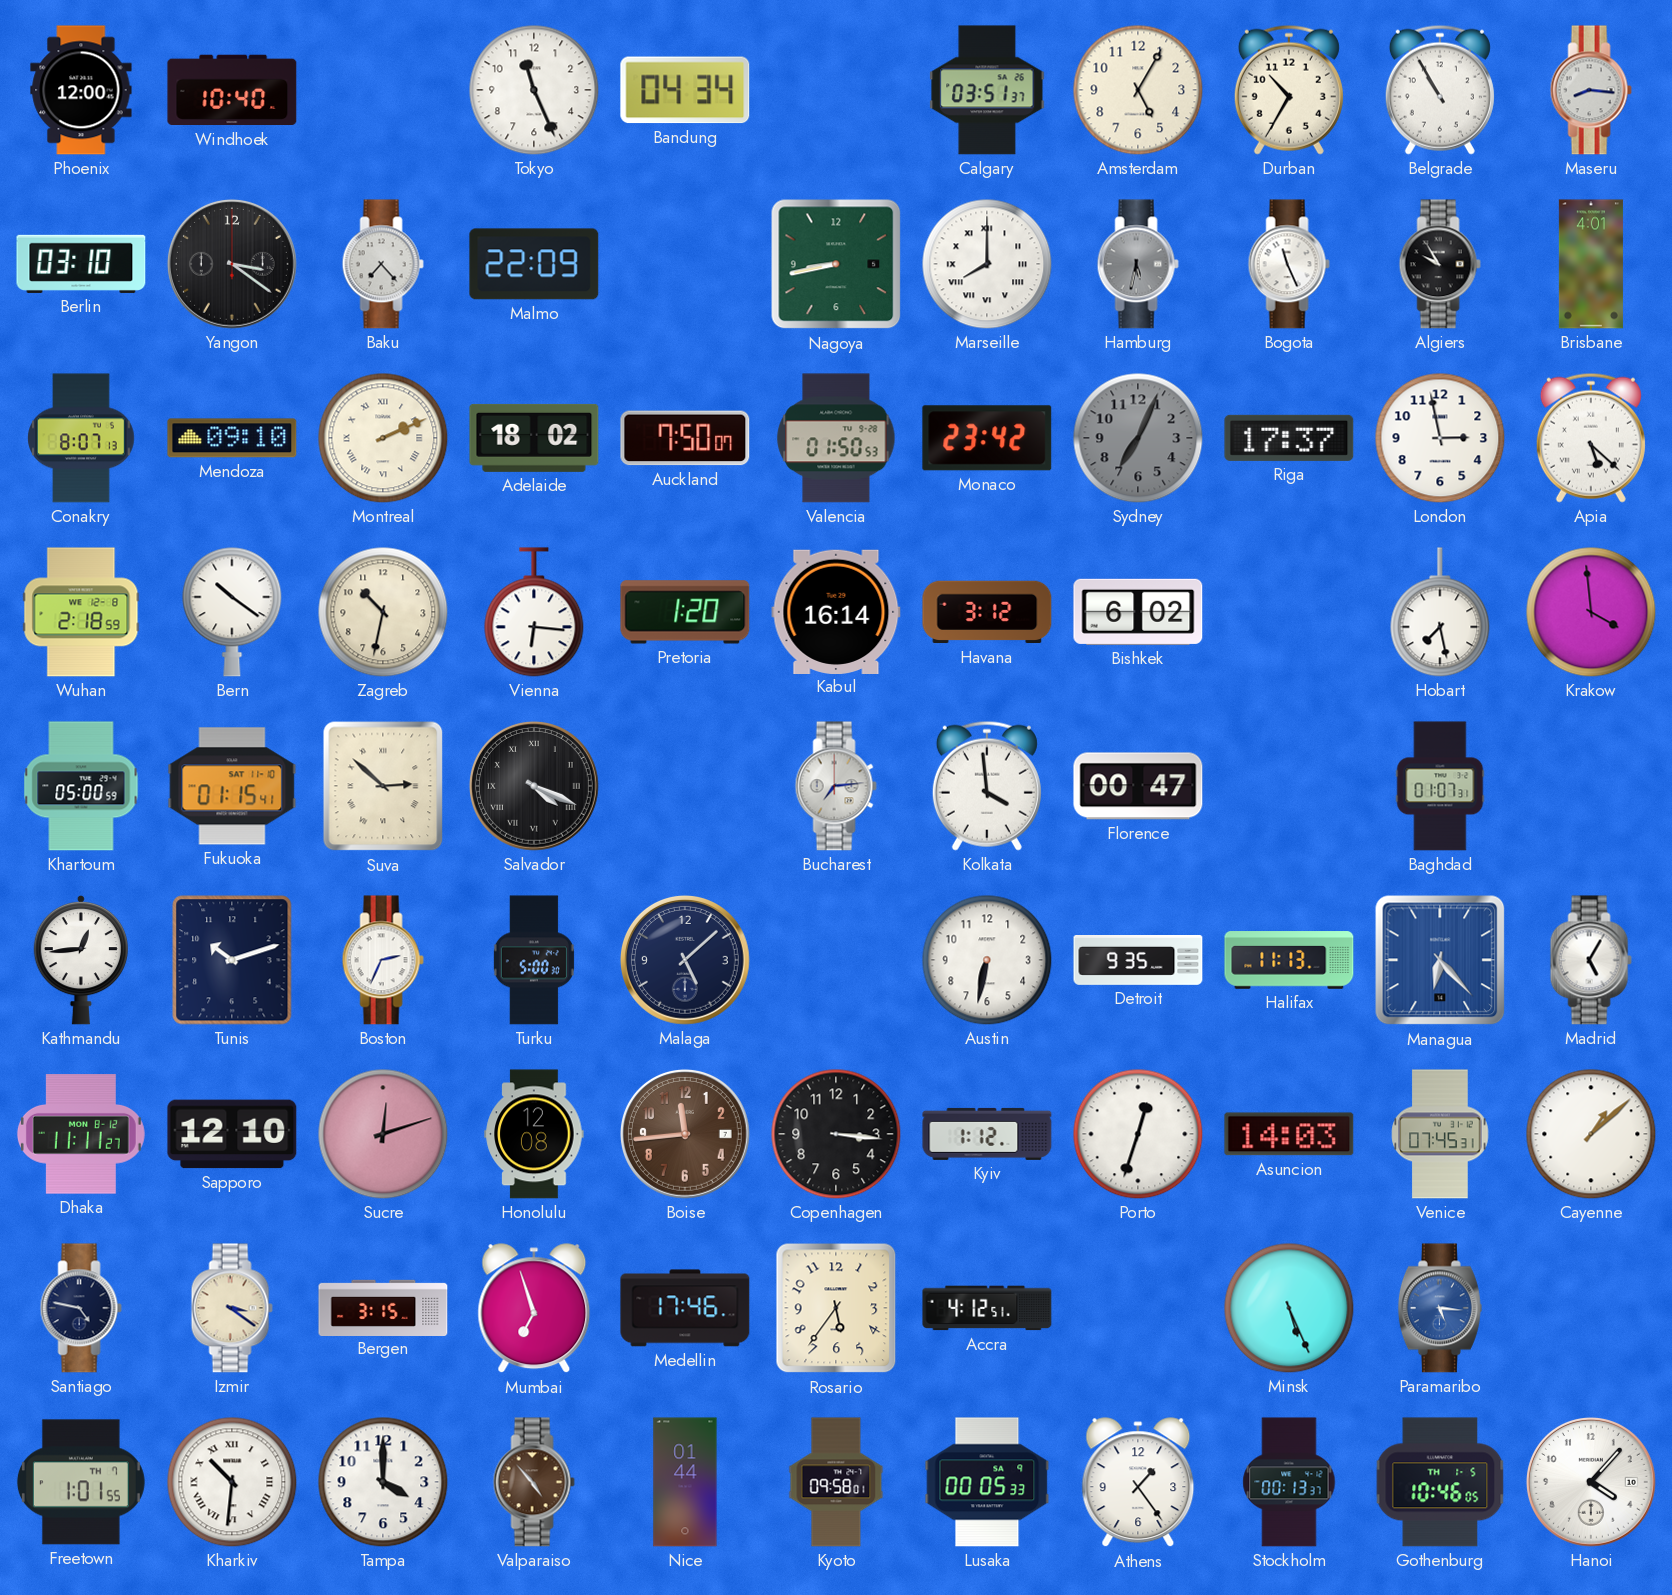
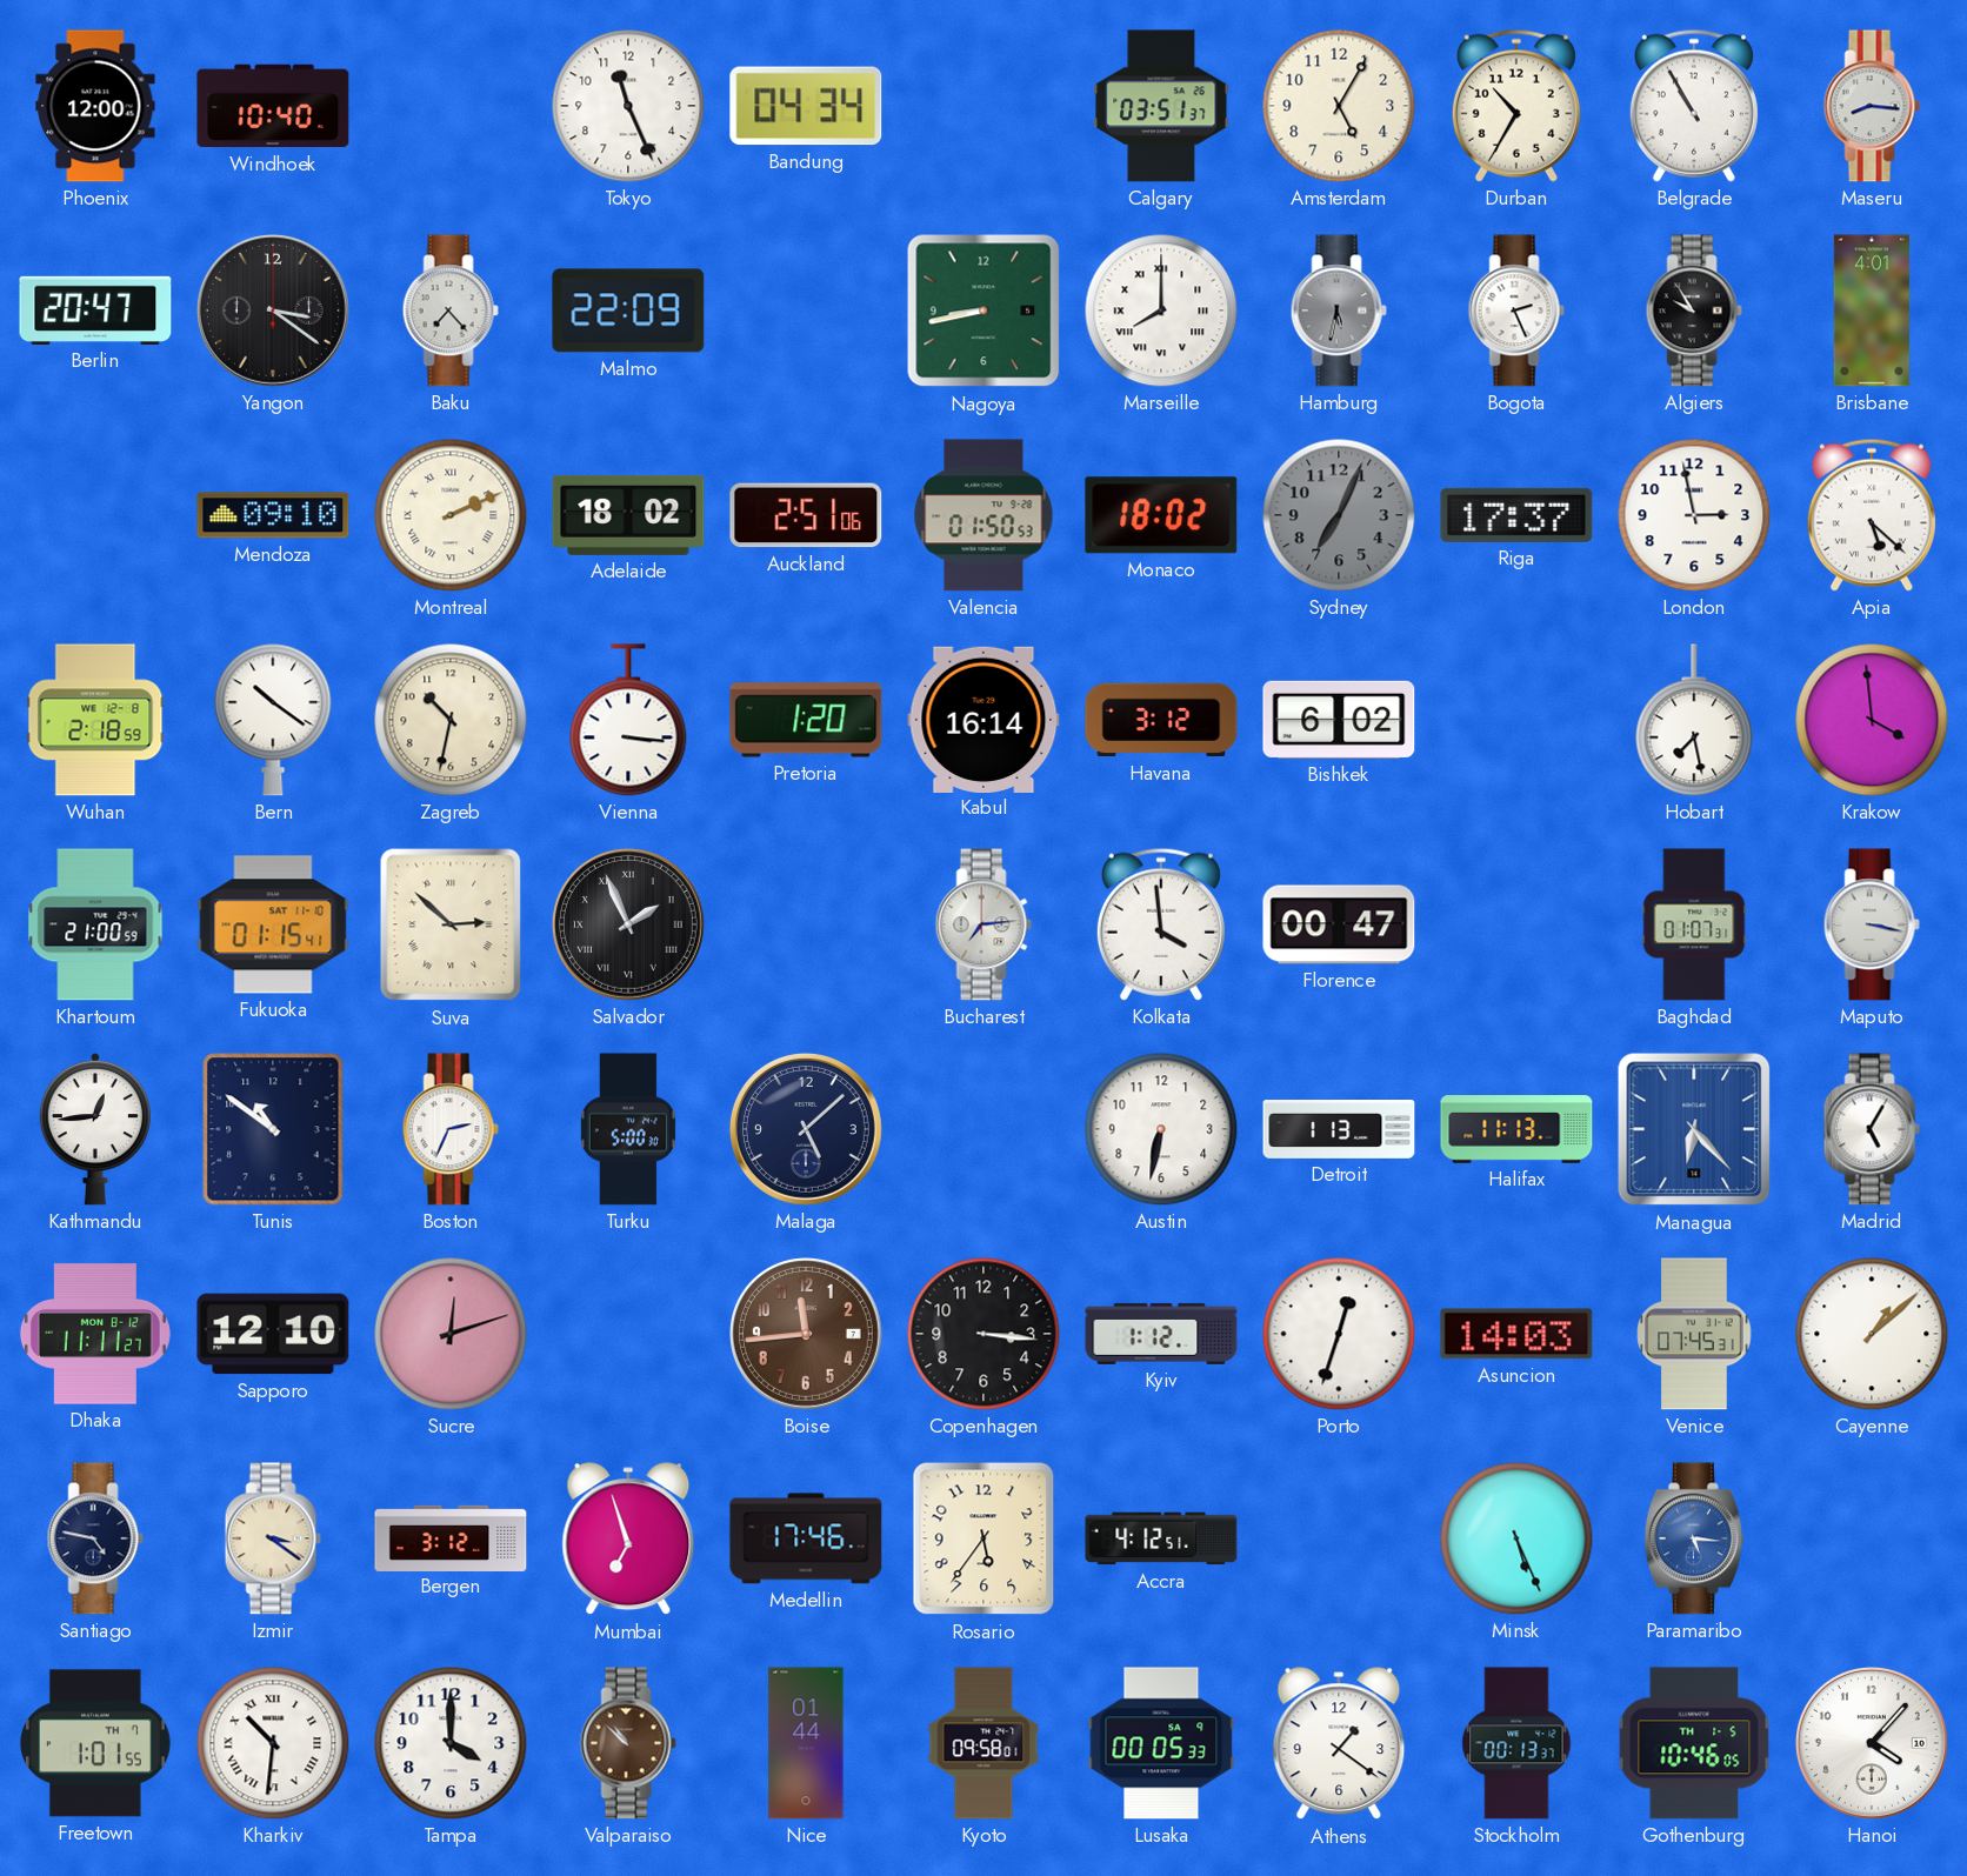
Berlin: 03:10 -> 20:47 (95, 311)
Bogota: 11:26 -> 2:26 (1516, 311)
Conakry: 8:07 -> none (81, 438)
Auckland: 7:50 -> 2:51 (806, 515)
Monaco: 23:42 -> 18:02 (1161, 515)
Vienna: 6:16 -> 3:16 (628, 720)
Khartoum: 05:00 -> 21:00 (95, 924)
Salvador: 4:19 -> 1:56 (628, 924)
Maputo: none -> 3:17 (1872, 924)
Tunis: 10:12 -> 10:51 (273, 1129)
Detroit: 9:35 -> 1:13 (1339, 1130)
Honolulu: 12:08 -> none (534, 1134)
Bergen: 3:15 -> 3:12 (451, 1537)
Valparaiso: 4:53 -> 10:52 (628, 1743)
Athens: 1:24 -> 1:21 (1339, 1744)
